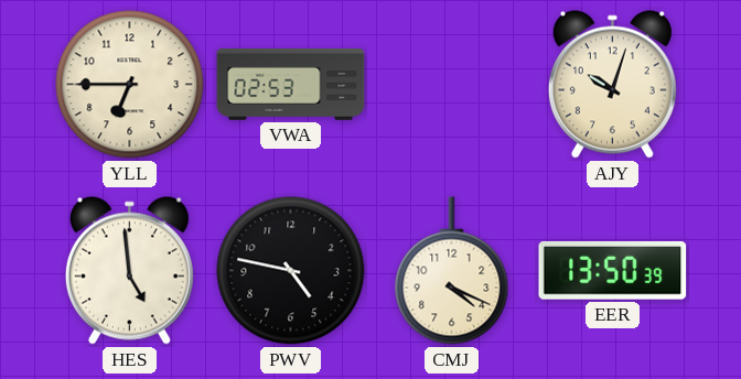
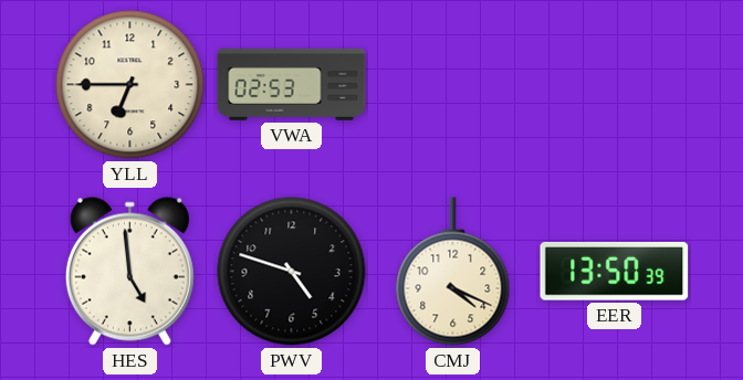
AJY: 10:03 -> none (612, 84)
PWV: 4:47 -> 4:48 (292, 272)
